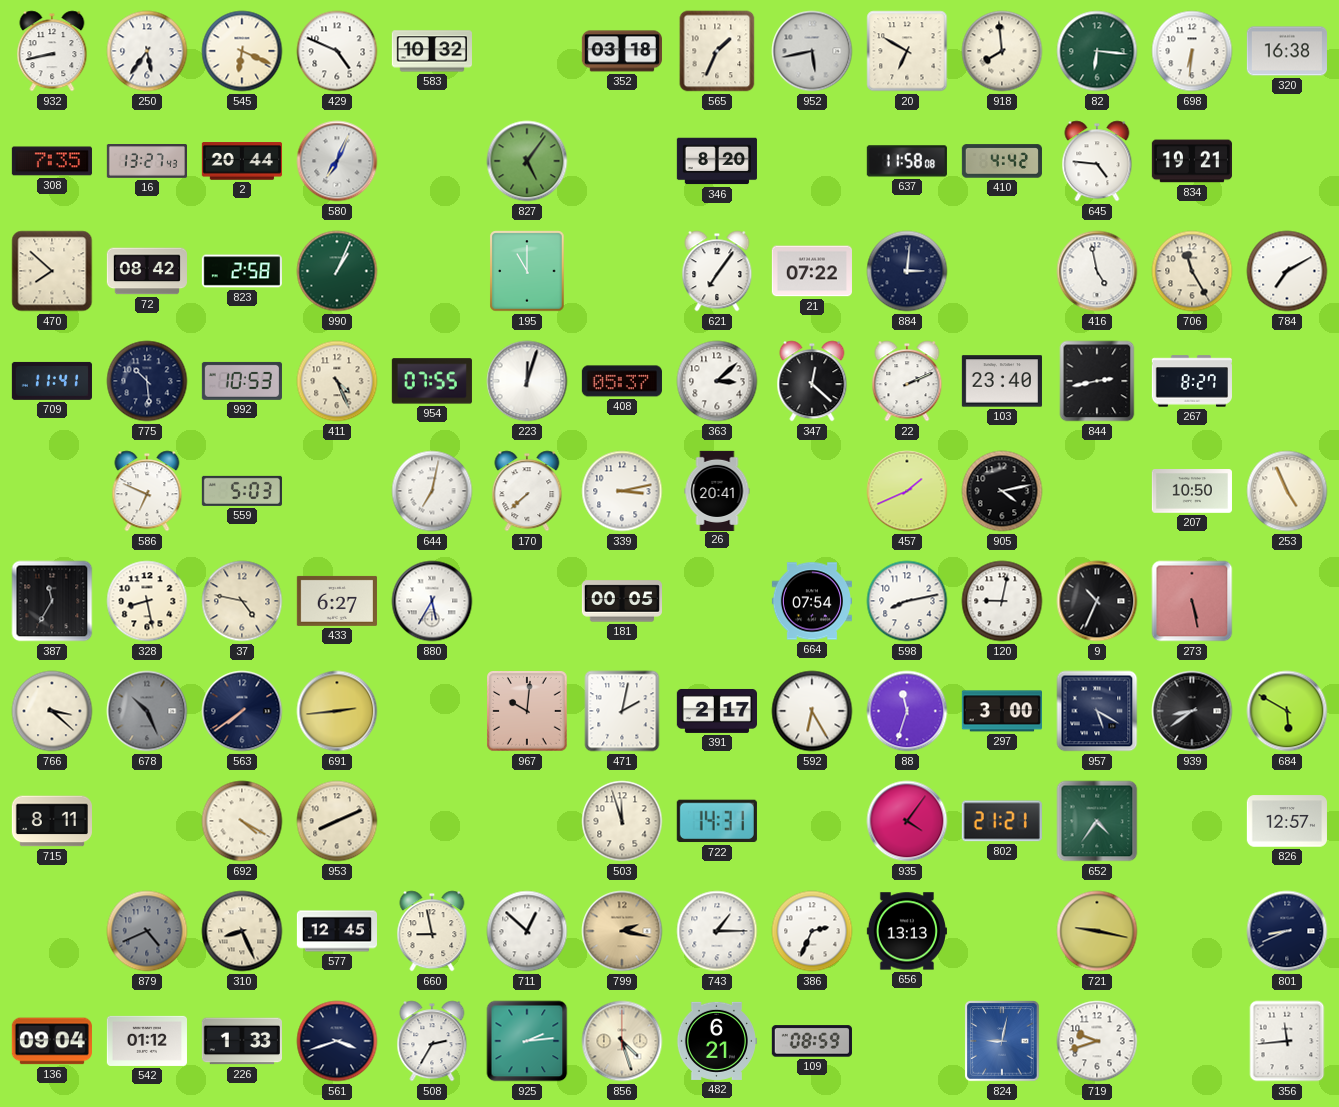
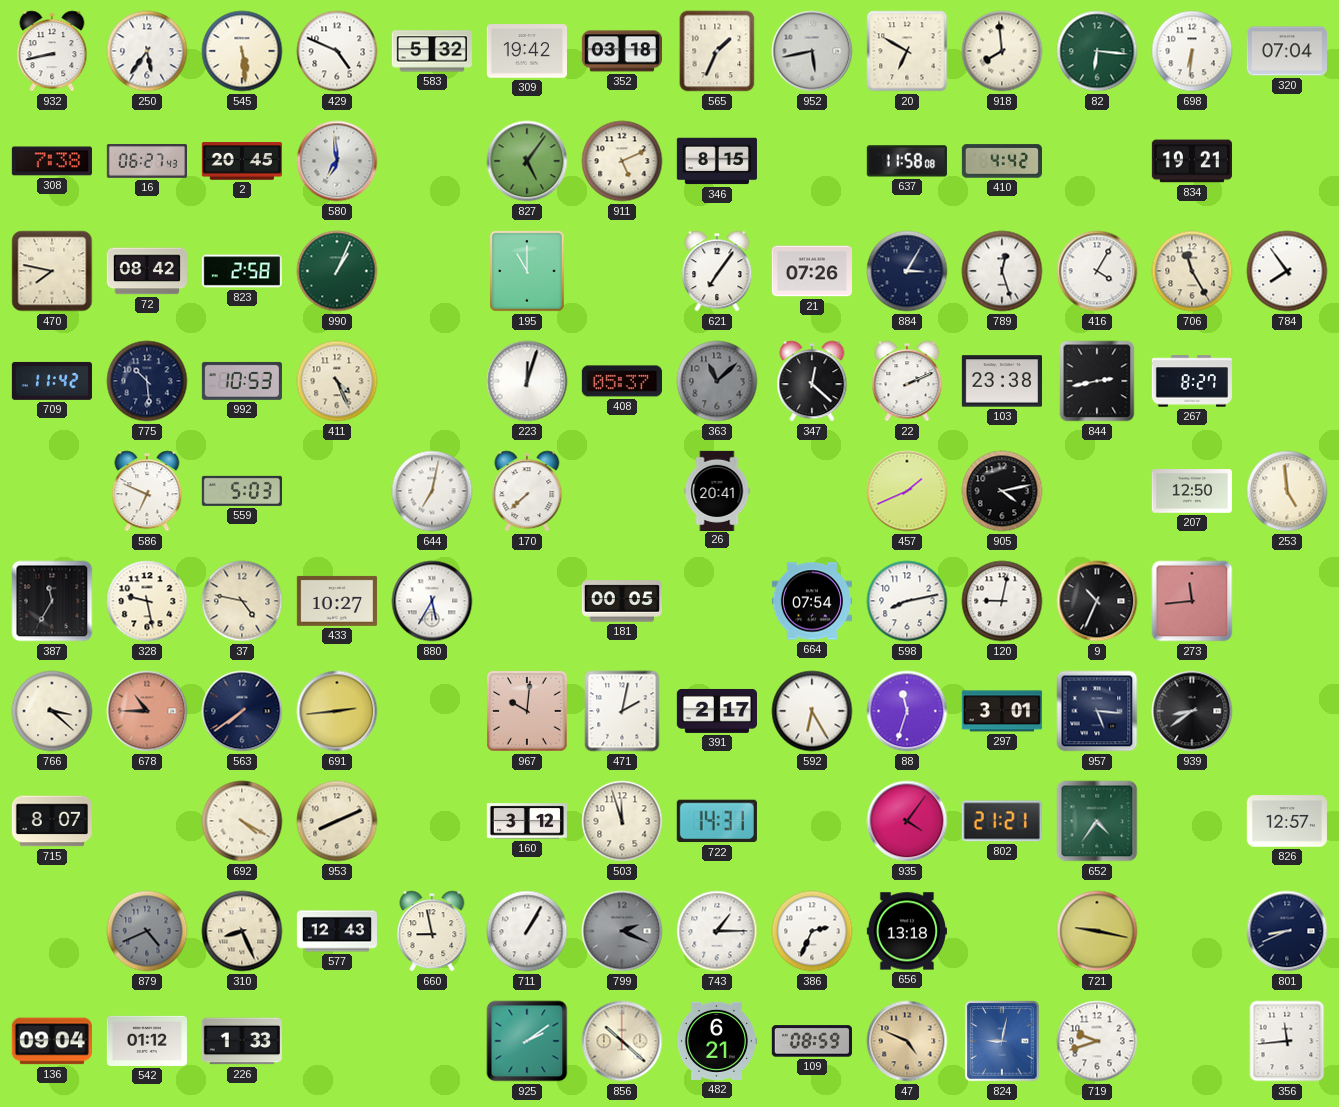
545: 6:19 -> 5:29 (242, 51)
583: 10:32 -> 5:32 (432, 51)
309: none -> 19:42 (527, 51)
320: 16:38 -> 07:04 (1287, 51)
308: 7:35 -> 7:38 (52, 161)
16: 13:27 -> 06:27 (146, 162)
2: 20:44 -> 20:45 (242, 161)
580: 7:04 -> 6:59 (337, 161)
911: none -> 5:11 (622, 161)
346: 8:20 -> 8:15 (717, 161)
645: 4:46 -> none (1097, 161)
470: 7:52 -> 7:47 (52, 271)
21: 07:22 -> 07:26 (812, 271)
884: 3:01 -> 3:05 (907, 271)
789: none -> 12:27 (1002, 271)
416: 4:58 -> 4:05 (1097, 271)
784: 7:10 -> 7:54 (1287, 271)
709: 11:41 -> 11:42 (52, 381)
954: 07:55 -> none (432, 381)
363: 3:08 -> 11:08 (717, 381)
363 dial: white -> grey (717, 381)
103: 23:40 -> 23:38 (1002, 381)
339: 3:13 -> none (622, 491)
207: 10:50 -> 12:50 (1192, 492)
253: 4:56 -> 4:59 (1287, 491)
328: 8:28 -> 9:28 (147, 601)
433: 6:27 -> 10:27 (337, 601)
273: 5:28 -> 11:44 (1192, 601)
678: 10:26 -> 10:45 (147, 711)
678 dial: grey -> salmon (147, 711)
297: 3:00 -> 3:01 (1002, 711)
957: 5:20 -> 5:16 (1097, 711)
684: 5:50 -> none (1287, 711)
715: 8:11 -> 8:07 (52, 821)
160: none -> 3:12 (527, 821)
577: 12:45 -> 12:43 (336, 931)
711: 12:52 -> 1:05 (527, 931)
799: 2:17 -> 2:19 (622, 931)
799 dial: champagne -> grey (622, 931)
656: 13:13 -> 13:18 (907, 931)
561: 3:42 -> none (337, 1041)
508: 2:35 -> none (432, 1041)
925: 2:14 -> 2:09 (527, 1041)
856: 4:27 -> 10:22 (622, 1041)
47: none -> 4:49 (907, 1041)
